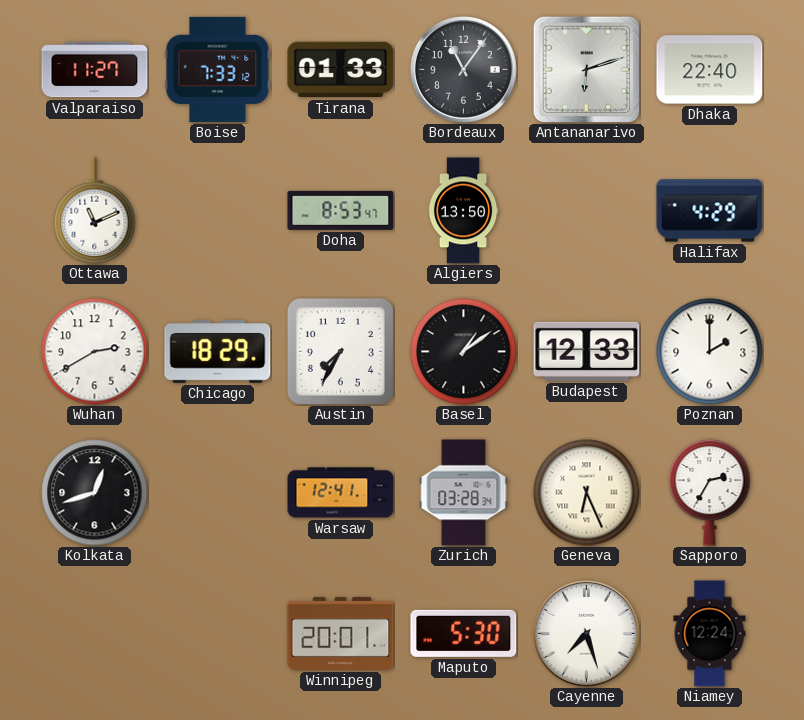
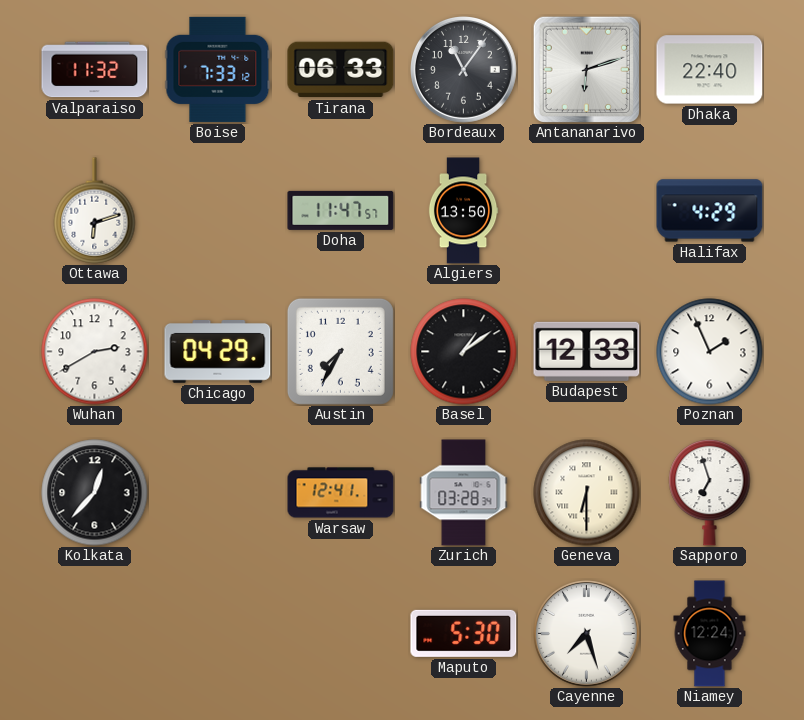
Valparaiso: 11:27 -> 11:32 (95, 70)
Tirana: 01:33 -> 06:33 (341, 70)
Ottawa: 11:11 -> 6:12 (95, 211)
Doha: 8:53 -> 11:47 (341, 210)
Chicago: 18:29 -> 04:29 (218, 352)
Poznan: 2:00 -> 1:56 (710, 352)
Kolkata: 12:42 -> 12:37 (95, 493)
Geneva: 6:26 -> 6:30 (587, 493)
Sapporo: 2:35 -> 6:57 (710, 492)
Winnipeg: 20:01 -> none (341, 633)
